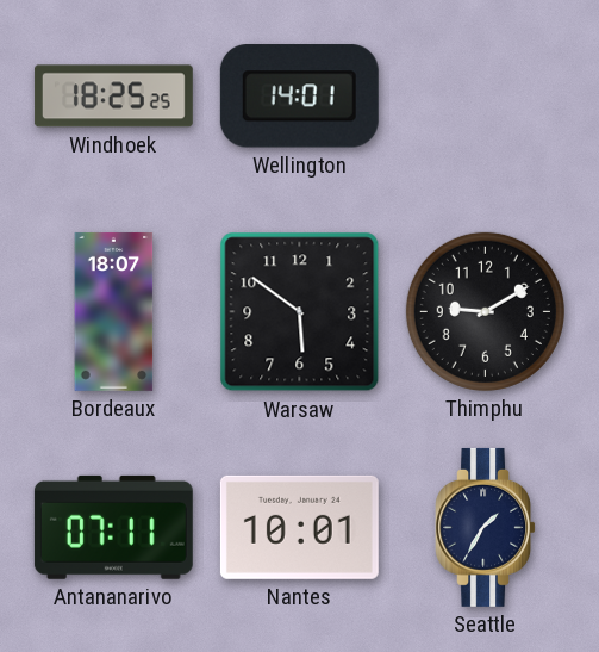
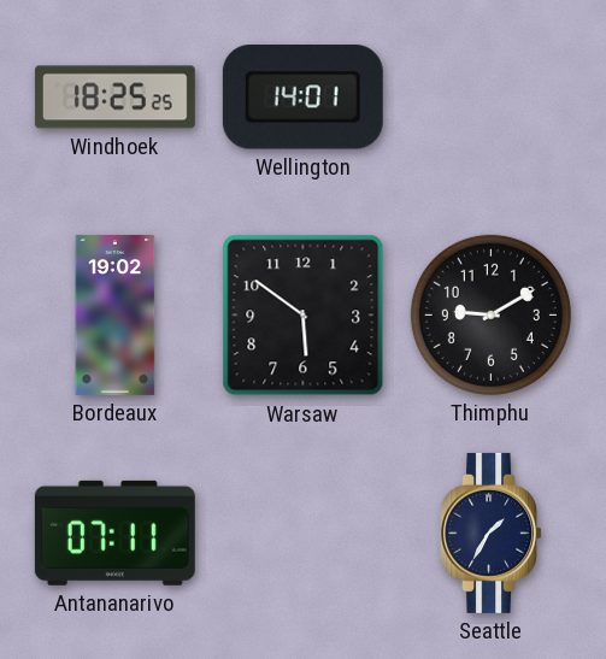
Bordeaux: 18:07 -> 19:02 (116, 314)
Nantes: 10:01 -> none (299, 527)
